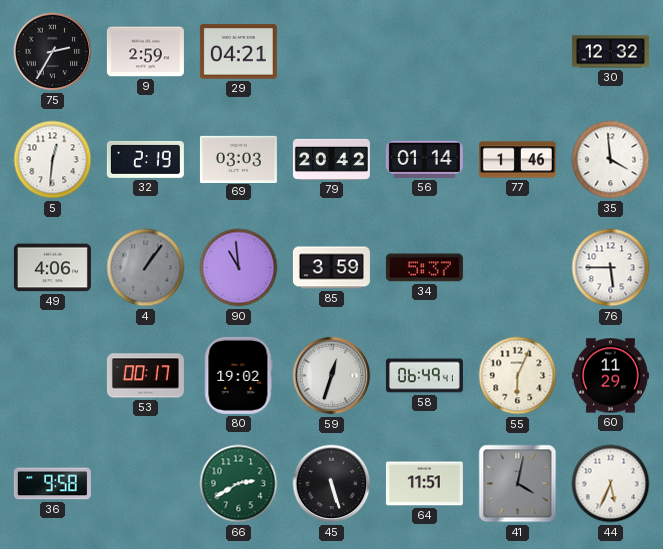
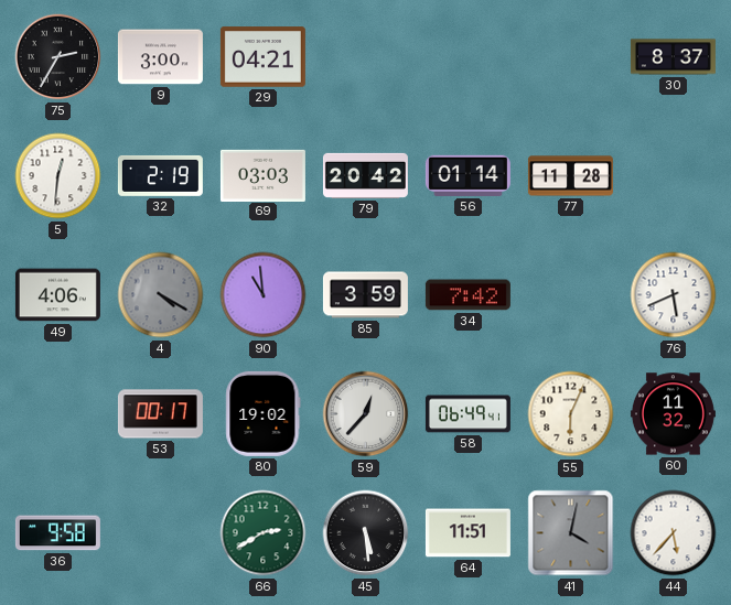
9: 2:59 -> 3:00 (160, 57)
30: 12:32 -> 8:37 (673, 57)
77: 1:46 -> 11:28 (570, 176)
35: 3:59 -> none (611, 160)
4: 1:06 -> 4:20 (161, 295)
34: 5:37 -> 7:42 (467, 295)
76: 5:45 -> 5:41 (674, 295)
59: 12:33 -> 12:37 (366, 414)
60: 11:29 -> 11:32 (673, 414)
45: 5:27 -> 5:29 (366, 533)
44: 5:34 -> 5:37 (674, 533)
